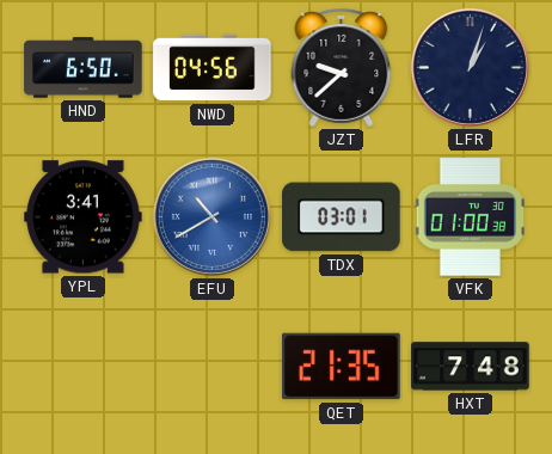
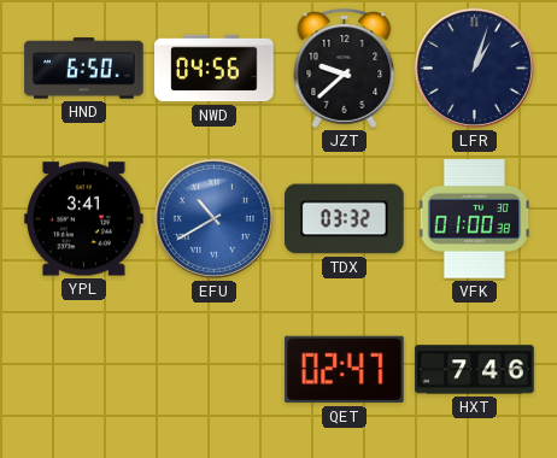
TDX: 03:01 -> 03:32 (345, 219)
QET: 21:35 -> 02:47 (345, 370)
HXT: 7:48 -> 7:46 (475, 370)
